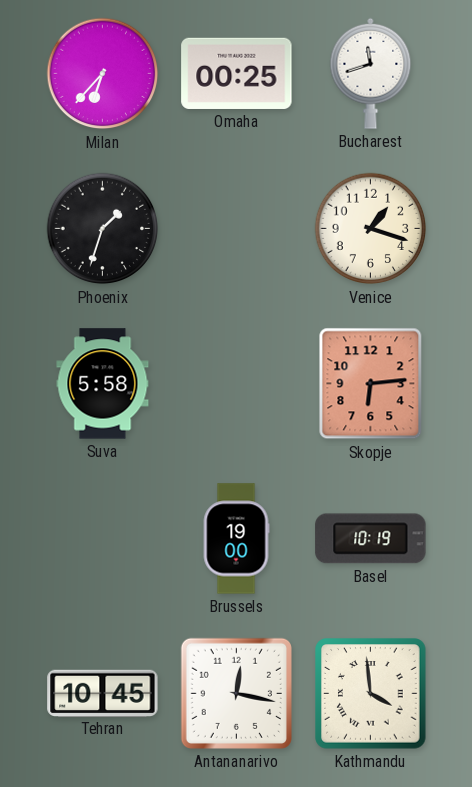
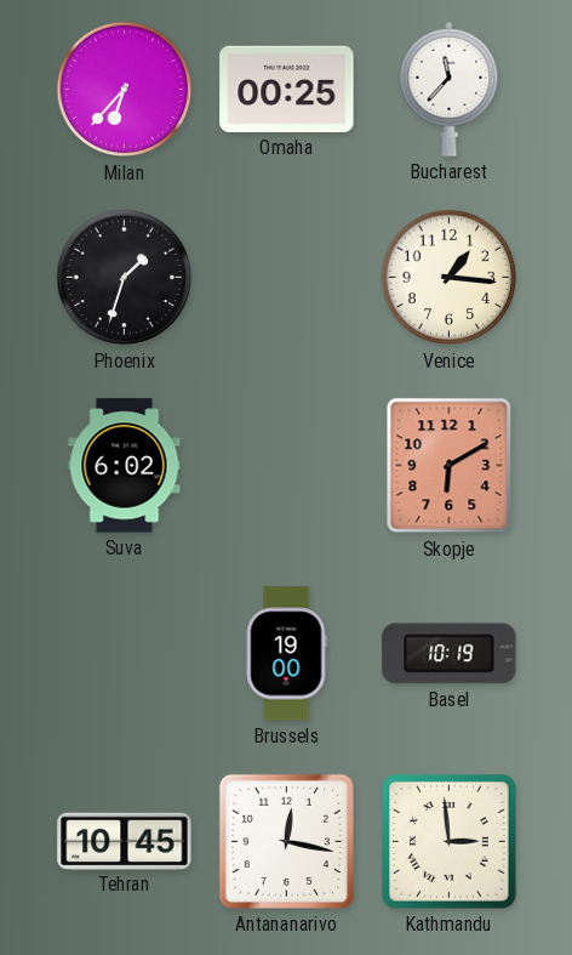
Bucharest: 11:42 -> 11:37 (450, 89)
Venice: 1:18 -> 1:16 (450, 278)
Suva: 5:58 -> 6:02 (125, 466)
Skopje: 6:14 -> 6:10 (450, 466)
Kathmandu: 3:59 -> 2:59 (450, 842)
